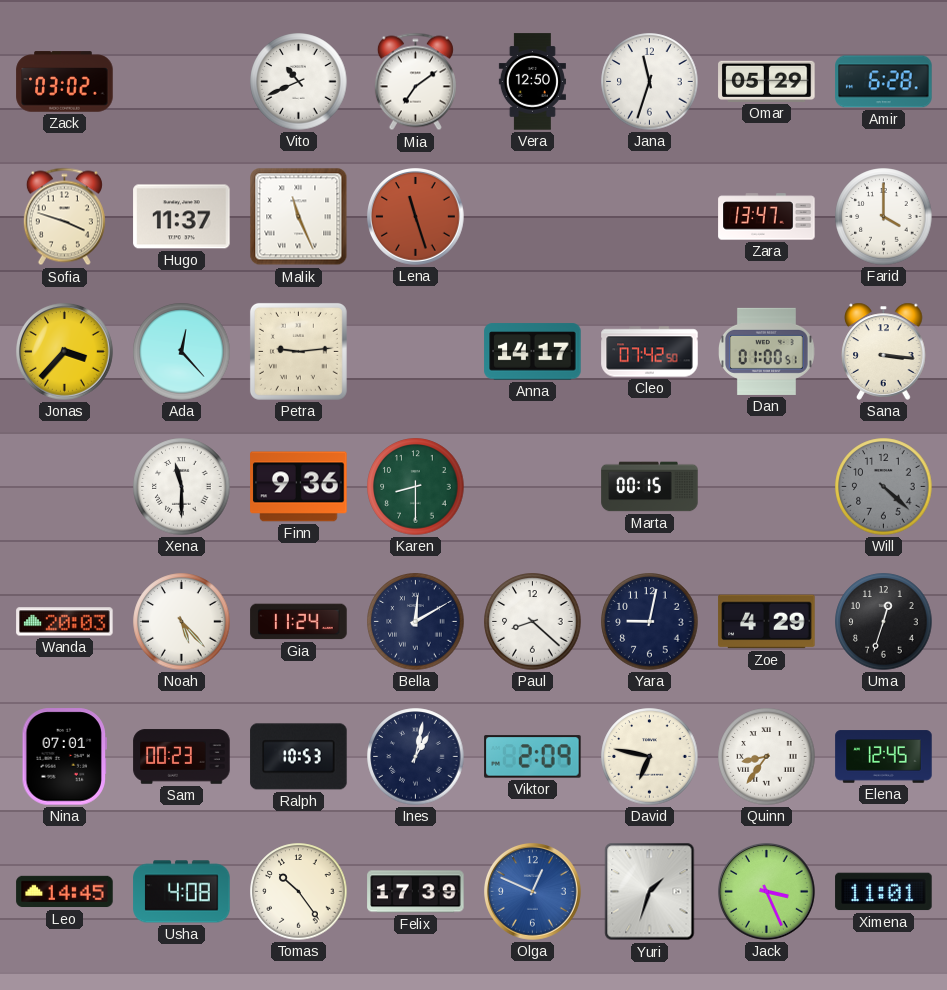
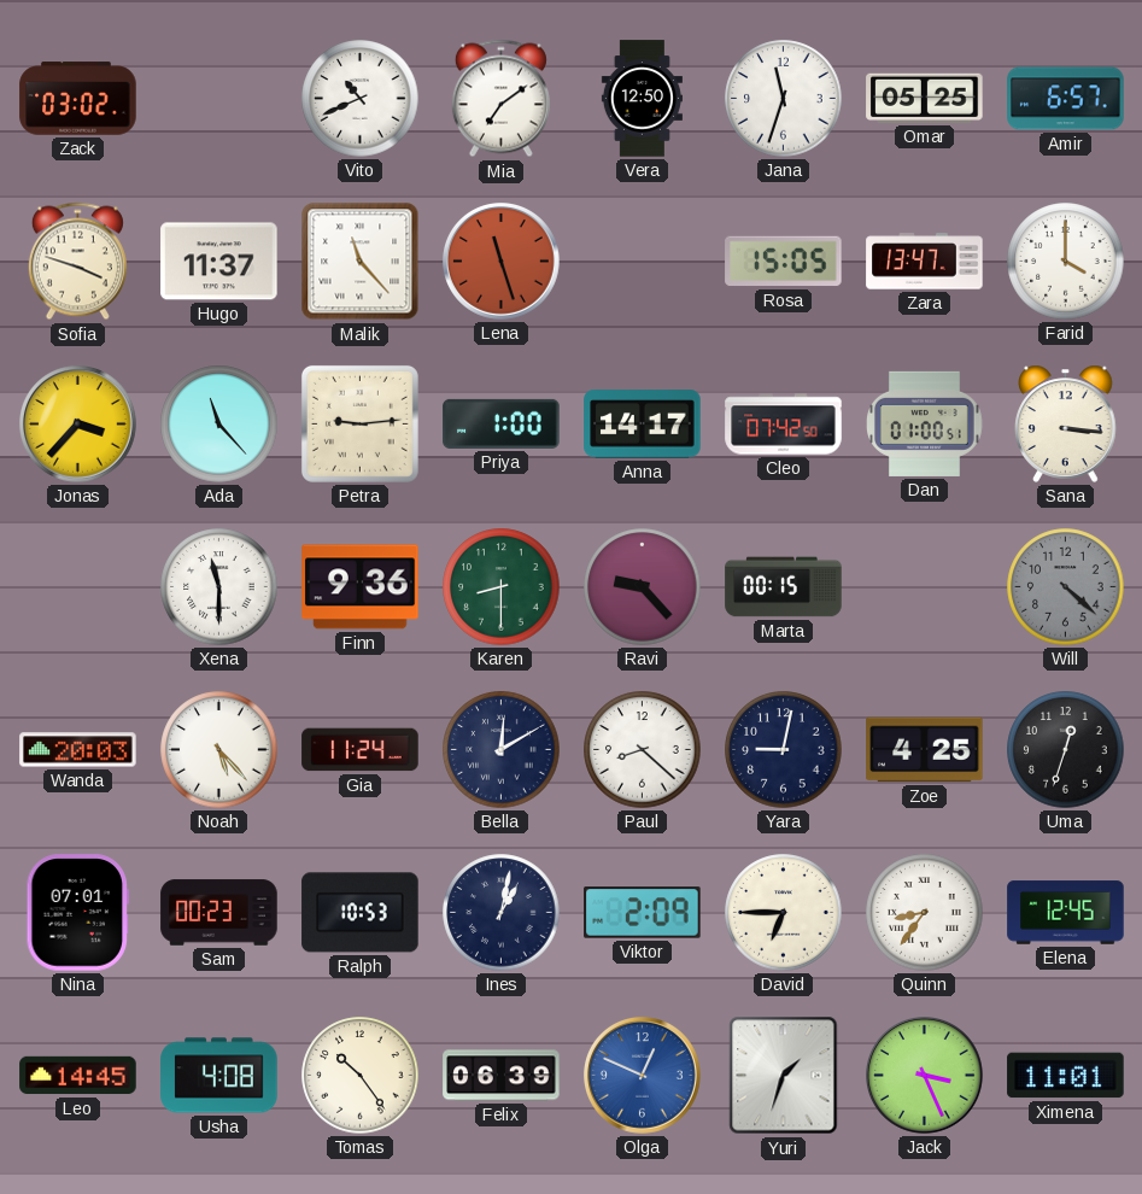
Omar: 05:29 -> 05:25 (925, 98)
Amir: 6:28 -> 6:57 (1066, 99)
Malik: 11:26 -> 11:23 (361, 262)
Rosa: none -> 15:05 (784, 262)
Ada: 12:23 -> 11:23 (219, 425)
Priya: none -> 1:00 (502, 423)
Ravi: none -> 9:23 (643, 587)
Zoe: 4:29 -> 4:25 (925, 750)
David: 6:47 -> 6:45 (784, 913)
Felix: 17:39 -> 06:39 (502, 1076)
